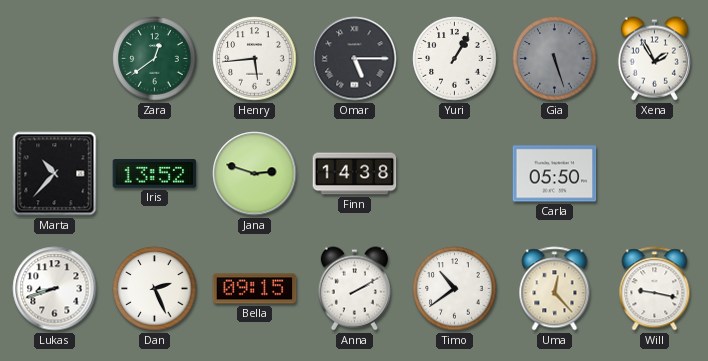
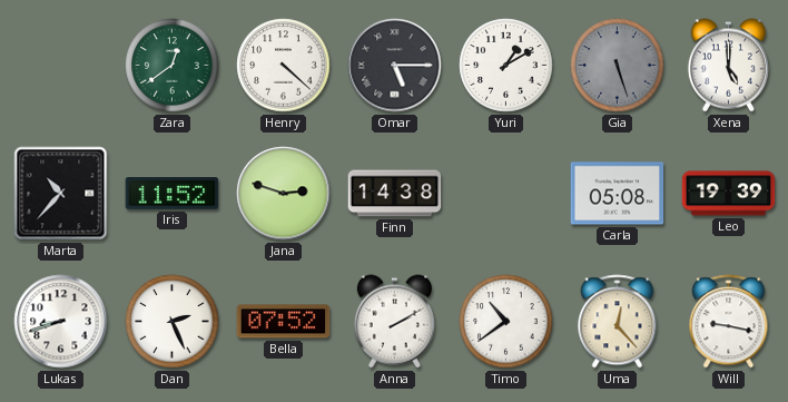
Henry: 5:44 -> 4:22 (284, 66)
Yuri: 1:05 -> 1:10 (506, 66)
Xena: 1:55 -> 5:00 (728, 66)
Iris: 13:52 -> 11:52 (173, 194)
Carla: 05:50 -> 05:08 (618, 194)
Leo: none -> 19:39 (729, 194)
Bella: 09:15 -> 07:52 (284, 322)
